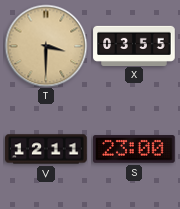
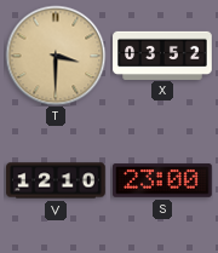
X: 03:55 -> 03:52 (162, 54)
V: 12:11 -> 12:10 (56, 180)
